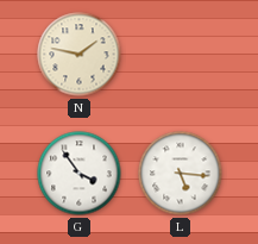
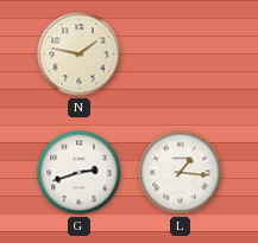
G: 3:54 -> 2:42 (80, 173)
L: 5:16 -> 1:16 (181, 173)
